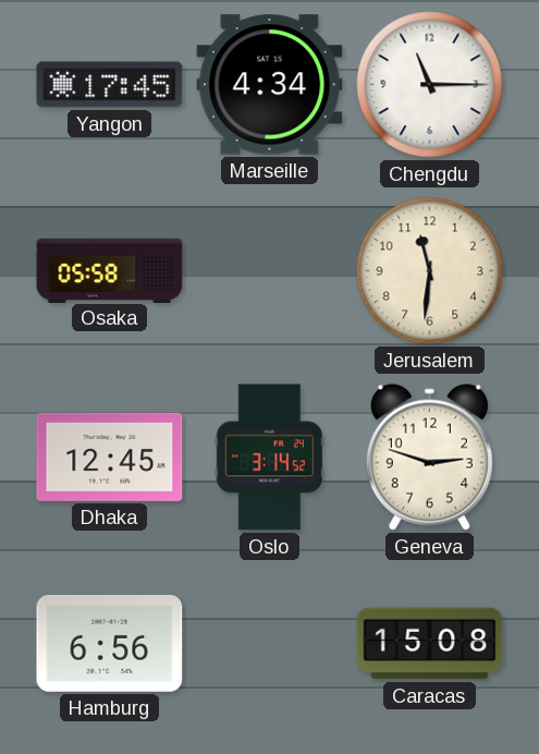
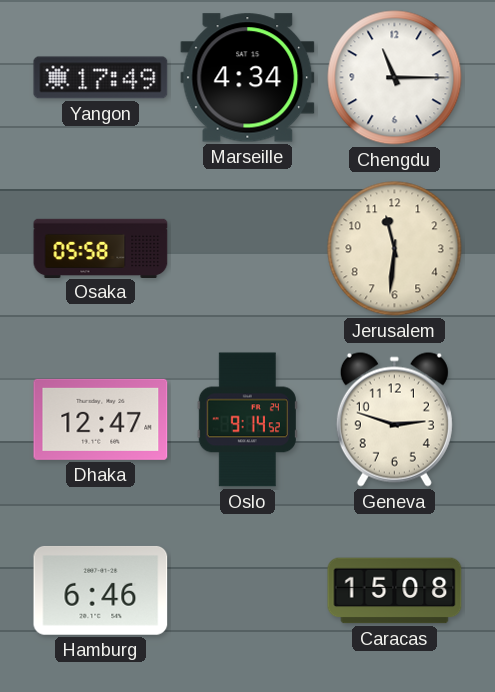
Yangon: 17:45 -> 17:49 (101, 78)
Dhaka: 12:45 -> 12:47 (101, 419)
Oslo: 3:14 -> 9:14 (247, 420)
Hamburg: 6:56 -> 6:46 (101, 591)
